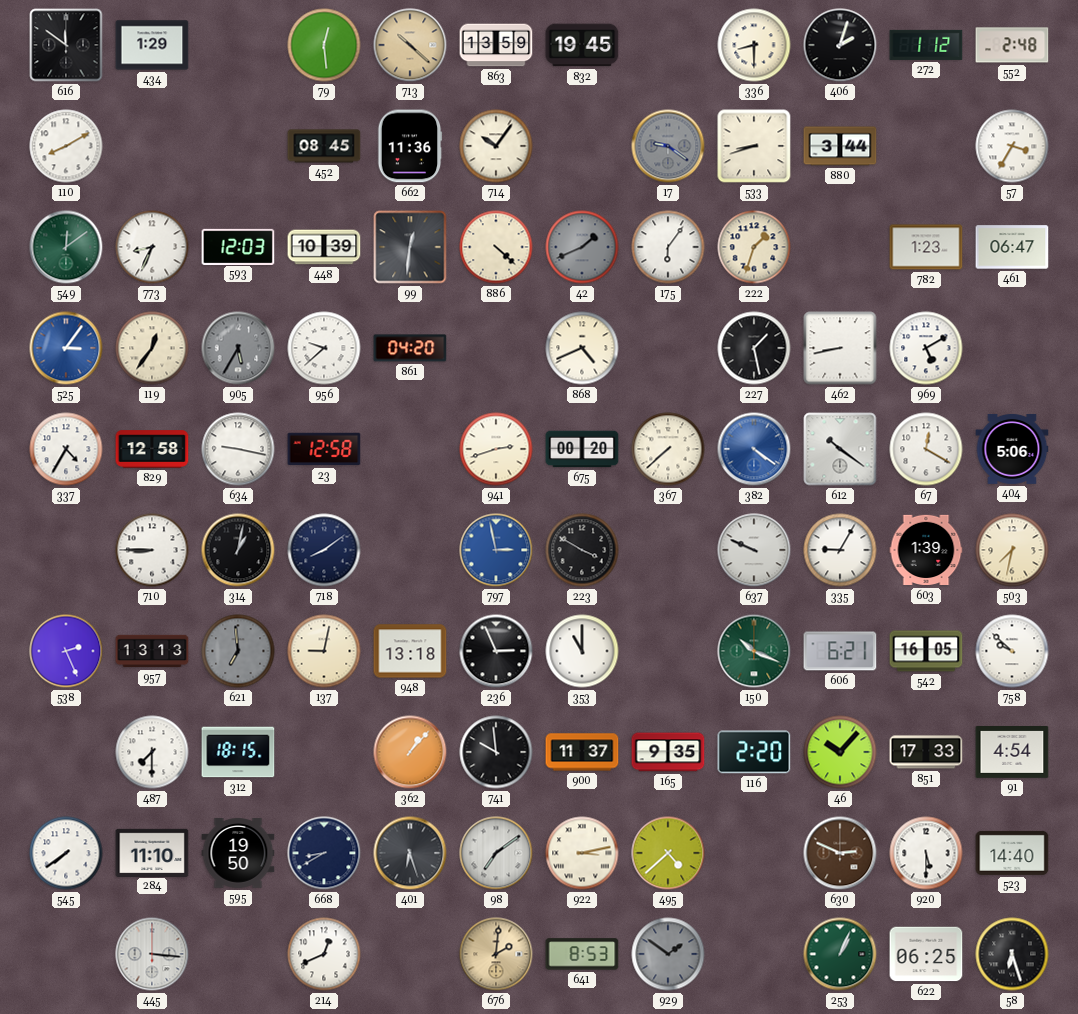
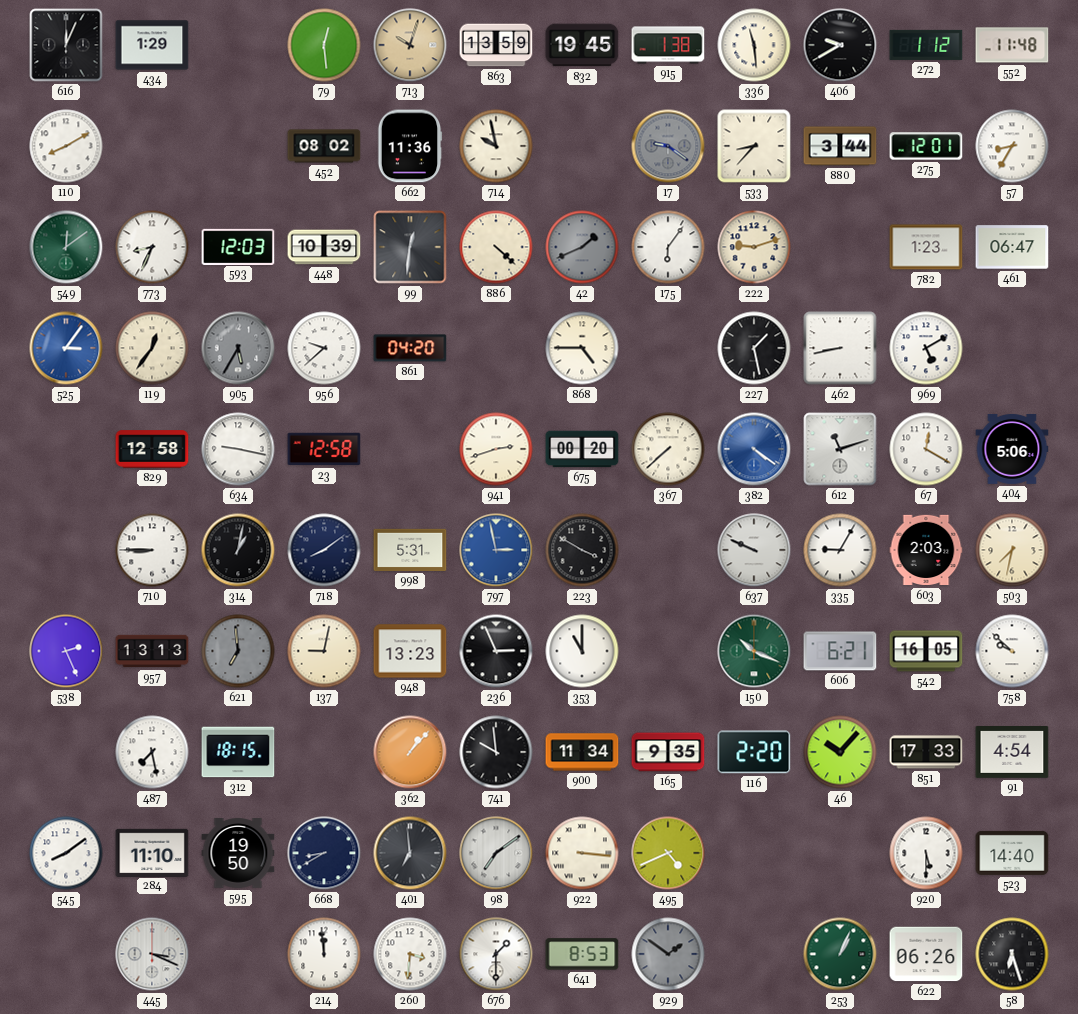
616: 11:51 -> 12:04 (66, 45)
713: 10:22 -> 10:03 (410, 45)
915: none -> 1:38 (668, 45)
336: 8:30 -> 11:29 (754, 45)
406: 2:03 -> 9:40 (840, 45)
552: 2:48 -> 11:48 (1012, 45)
452: 08:45 -> 08:02 (324, 146)
714: 10:06 -> 9:58 (496, 146)
533: 8:42 -> 8:37 (754, 146)
275: none -> 12:01 (926, 146)
57: 3:35 -> 8:35 (1012, 146)
222: 1:33 -> 9:12 (754, 247)
868: 4:41 -> 4:45 (582, 348)
337: 4:35 -> none (66, 449)
612: 10:21 -> 11:12 (840, 449)
998: none -> 5:31 (410, 550)
603: 1:39 -> 2:03 (926, 550)
948: 13:18 -> 13:23 (410, 651)
487: 7:30 -> 7:28 (152, 752)
900: 11:37 -> 11:34 (582, 752)
545: 7:39 -> 8:09 (66, 853)
401: 6:27 -> 6:59 (410, 853)
922: 3:13 -> 3:16 (582, 853)
495: 4:38 -> 4:41 (668, 853)
630: 2:49 -> none (840, 853)
445: 3:16 -> 3:19 (152, 954)
214: 12:41 -> 11:59 (324, 954)
260: none -> 3:31 (410, 954)
676: 2:01 -> 1:30 (496, 954)
676 dial: champagne -> white (496, 954)
622: 06:25 -> 06:26 (926, 954)
